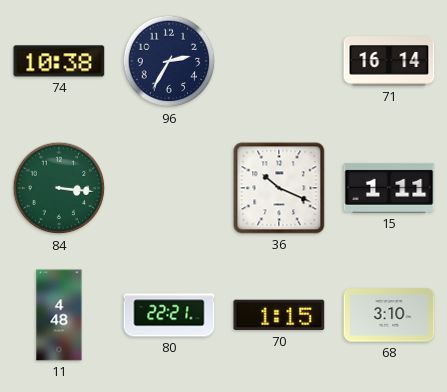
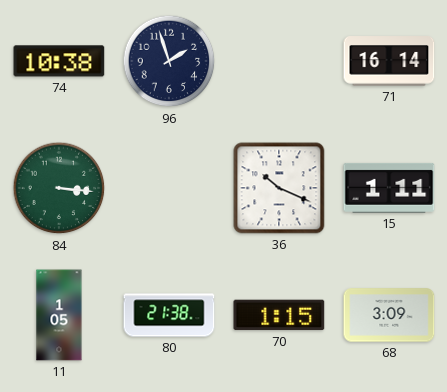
96: 2:35 -> 1:57 (169, 61)
11: 4:48 -> 1:05 (59, 315)
80: 22:21 -> 21:38 (169, 315)
68: 3:10 -> 3:09 (389, 315)
